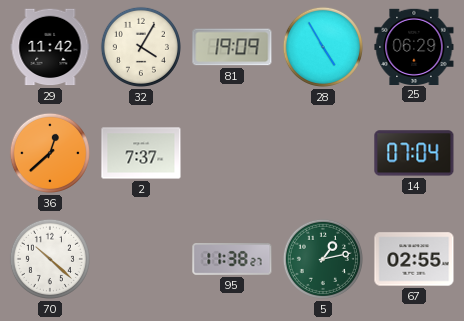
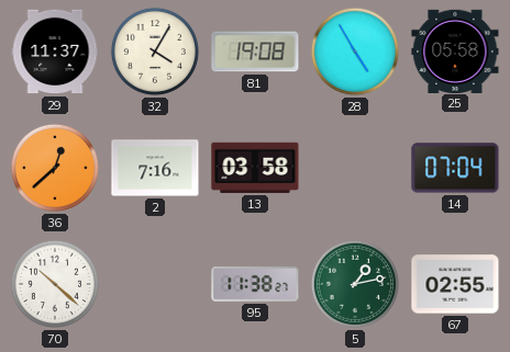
29: 11:42 -> 11:37 (55, 52)
81: 19:09 -> 19:08 (255, 52)
25: 06:29 -> 05:58 (455, 50)
2: 7:37 -> 7:16 (155, 168)
13: none -> 03:58 (255, 168)
